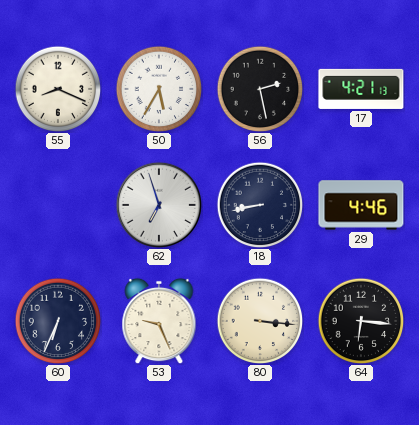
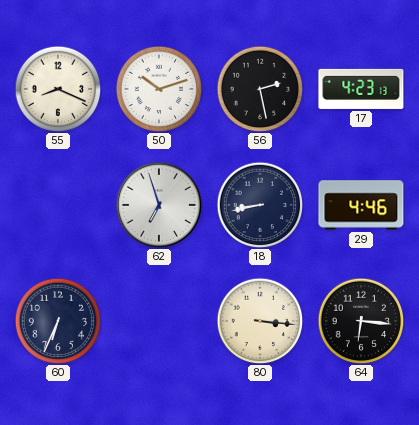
50: 5:35 -> 10:12 (159, 89)
17: 4:21 -> 4:23 (361, 89)
53: 9:26 -> none (159, 321)
